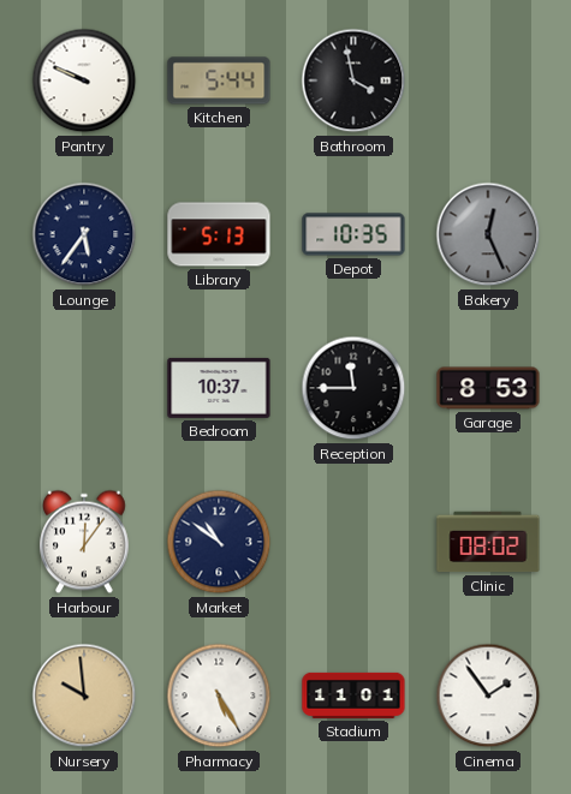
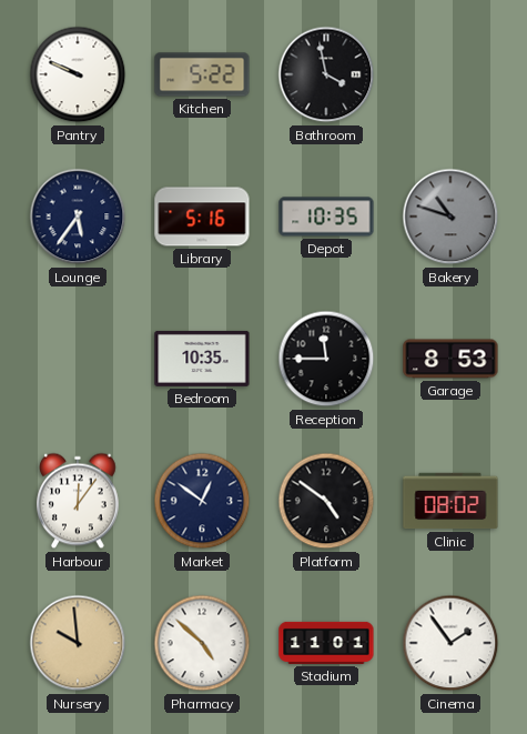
Kitchen: 5:44 -> 5:22 (202, 74)
Library: 5:13 -> 5:16 (202, 217)
Bakery: 12:26 -> 10:48 (450, 217)
Bedroom: 10:37 -> 10:35 (202, 359)
Market: 10:51 -> 12:51 (202, 501)
Platform: none -> 4:51 (326, 501)
Pharmacy: 5:25 -> 4:52 (202, 643)
